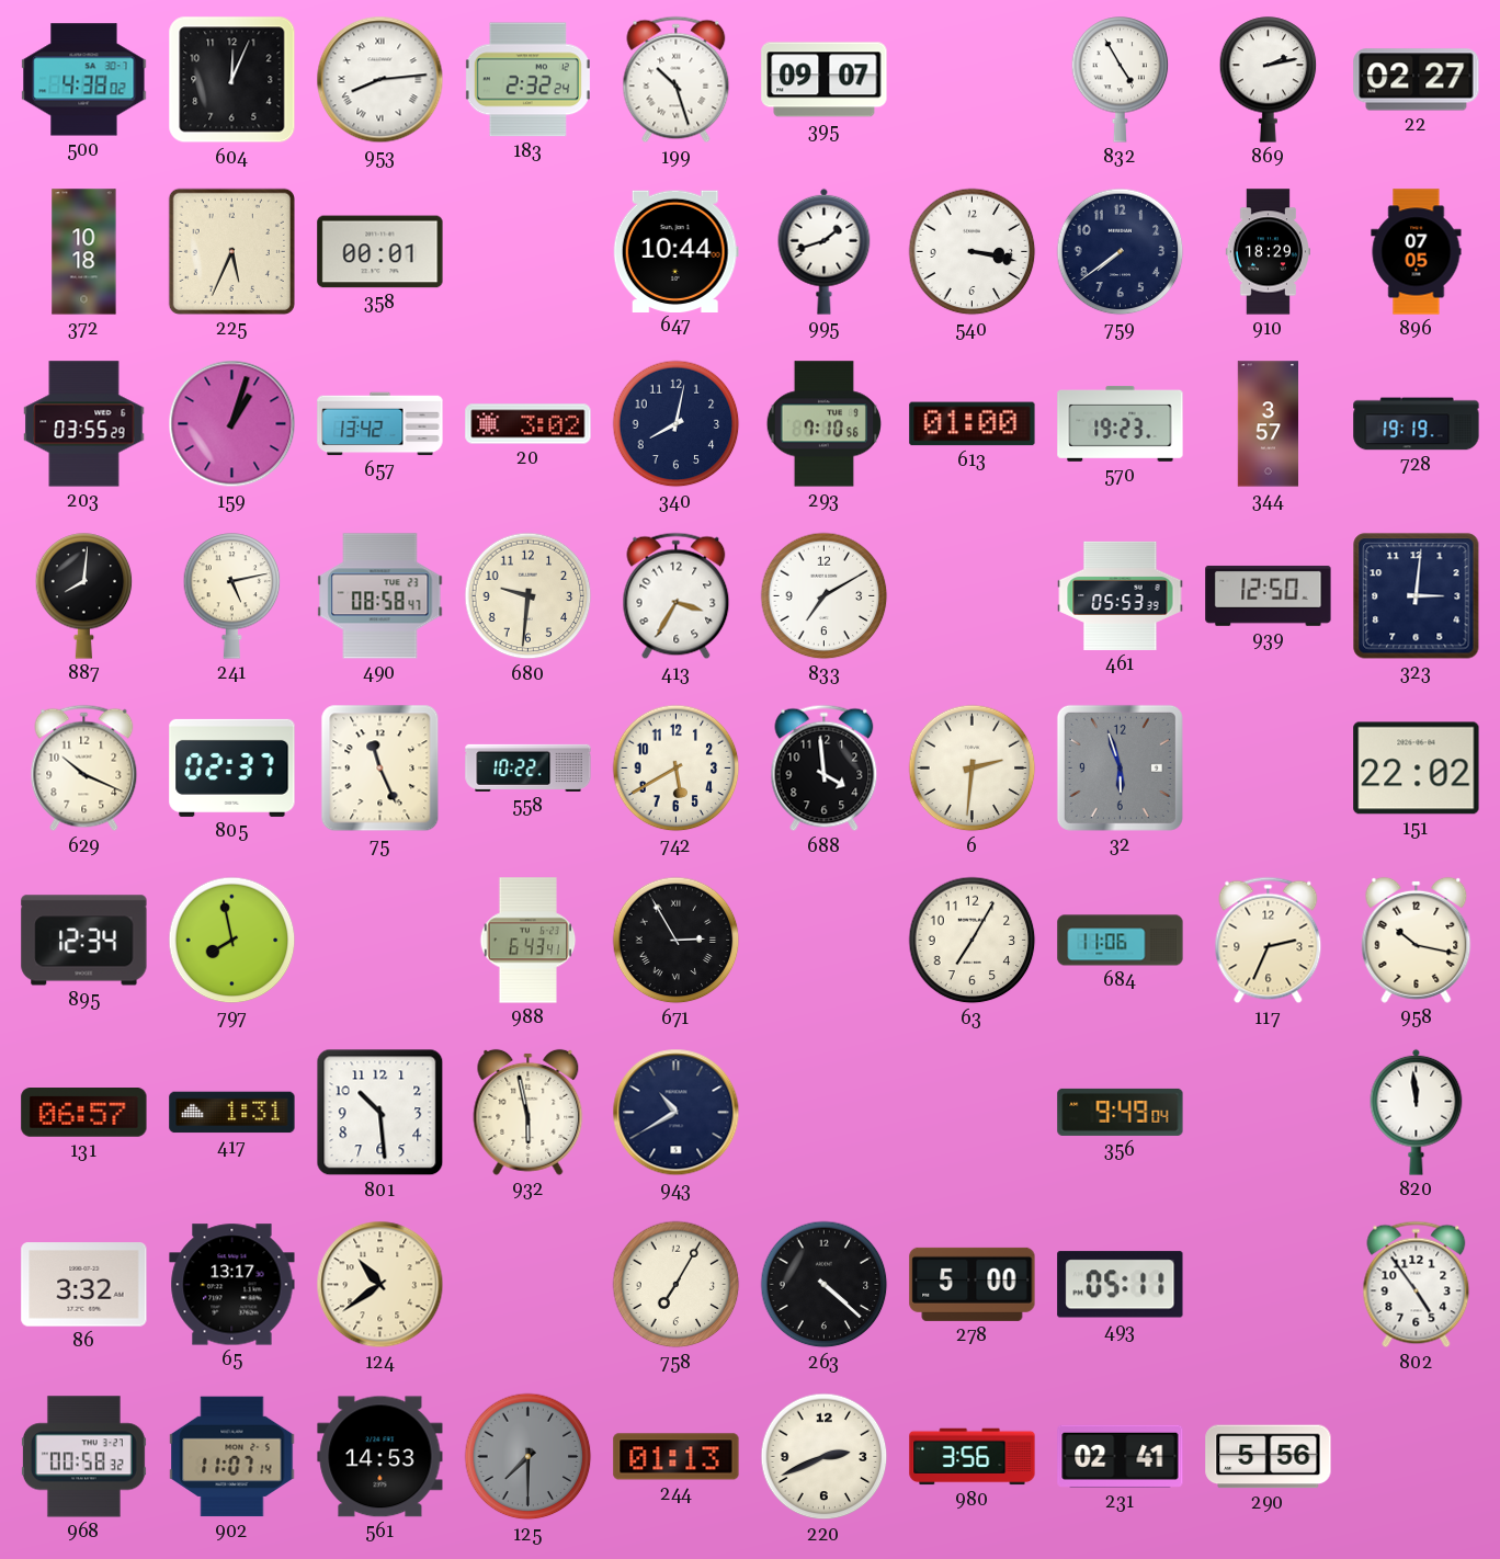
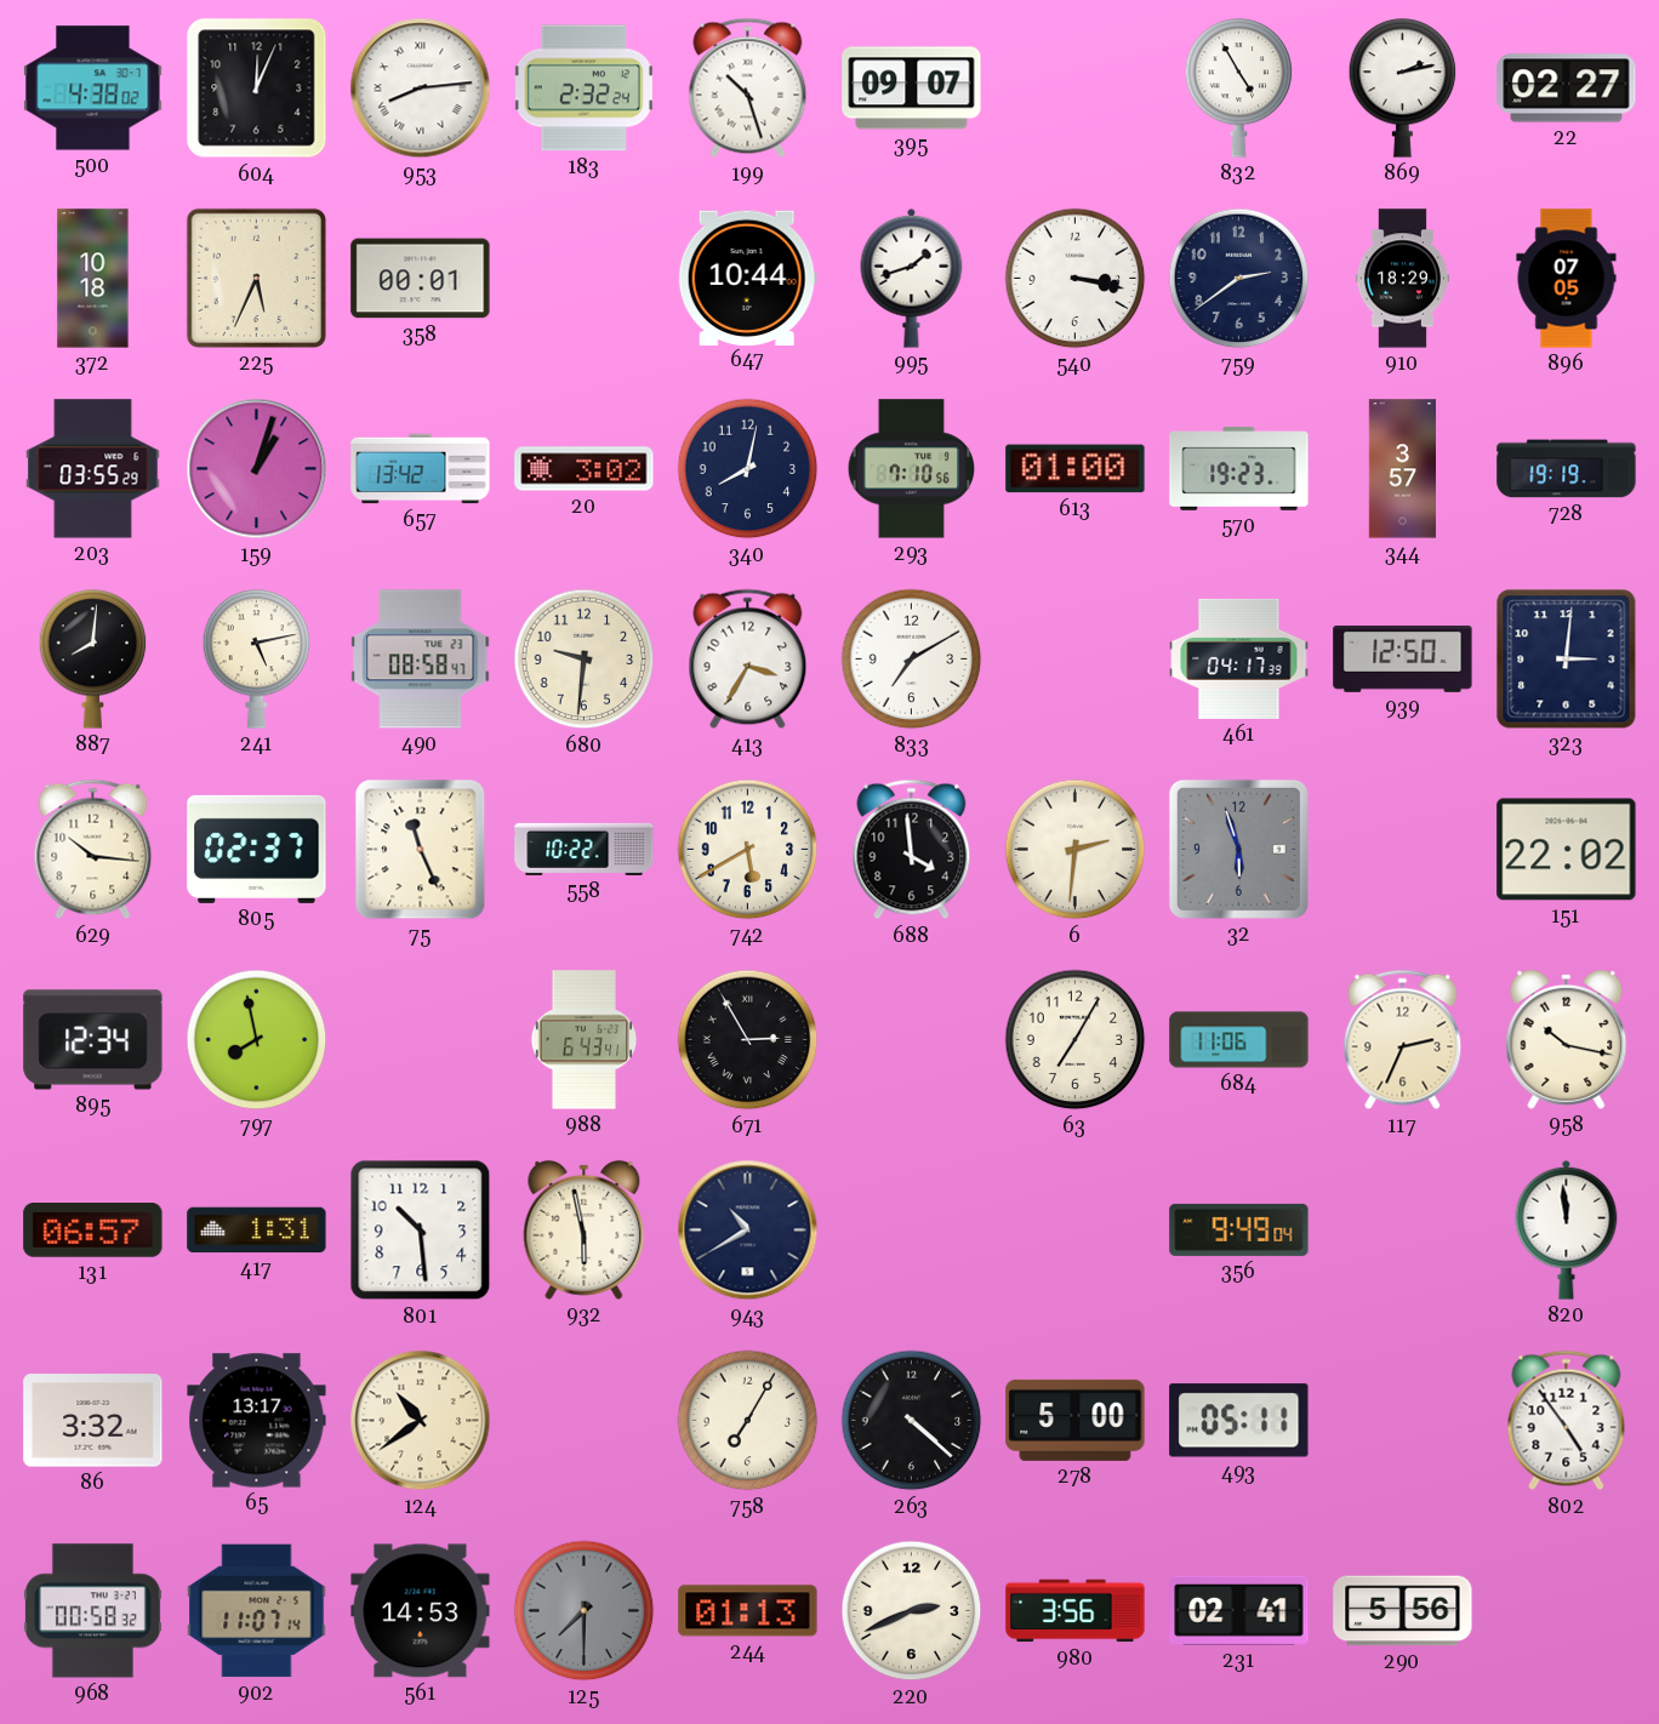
759: 7:39 -> 2:39 (1239, 279)
461: 05:53 -> 04:17 (1239, 658)
629: 10:19 -> 10:16 (93, 850)
